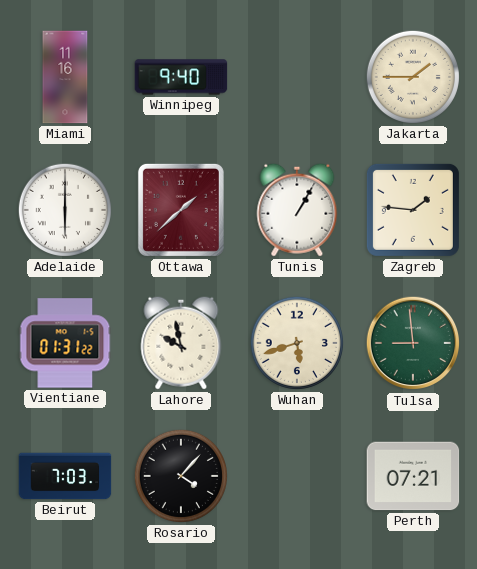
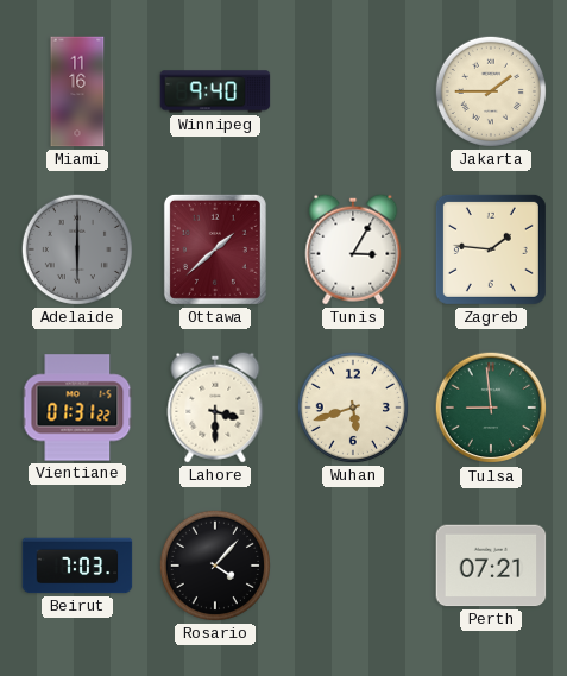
Adelaide dial: white -> grey (77, 249)
Tunis: 1:05 -> 3:05 (353, 249)
Lahore: 9:58 -> 3:30 (215, 408)
